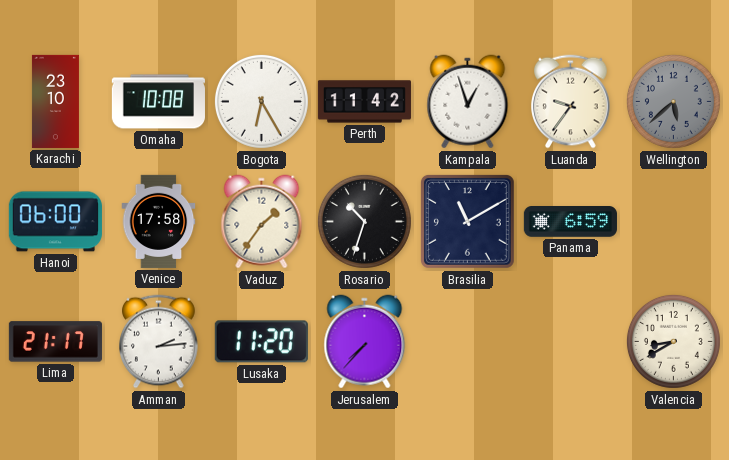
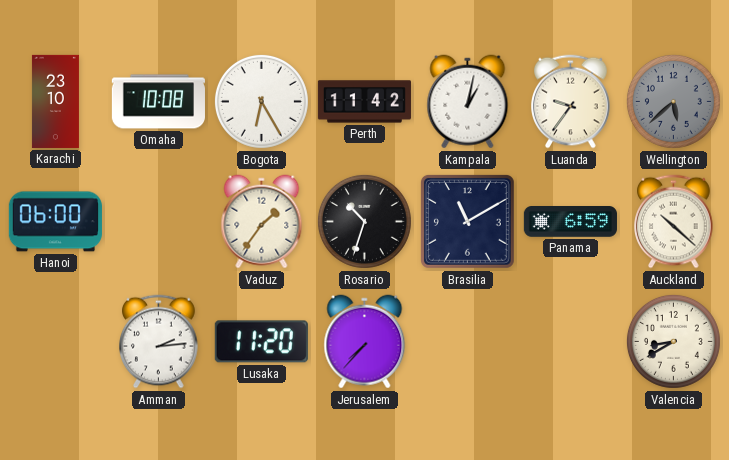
Kampala: 12:57 -> 1:02 (468, 102)
Venice: 17:58 -> none (159, 221)
Auckland: none -> 10:22 (674, 222)
Lima: 21:17 -> none (55, 342)
